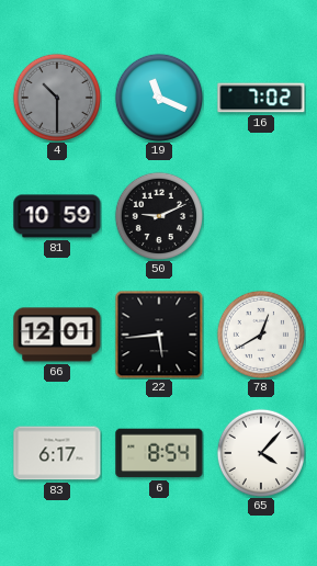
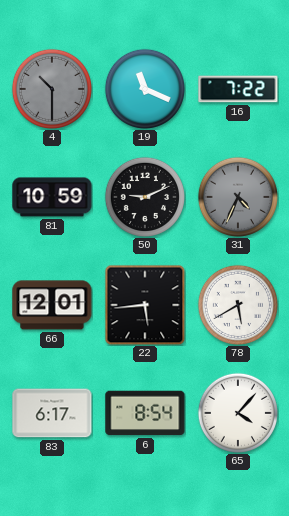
16: 7:02 -> 7:22 (238, 89)
31: none -> 4:34 (238, 197)
78: 12:40 -> 5:40 (238, 305)
